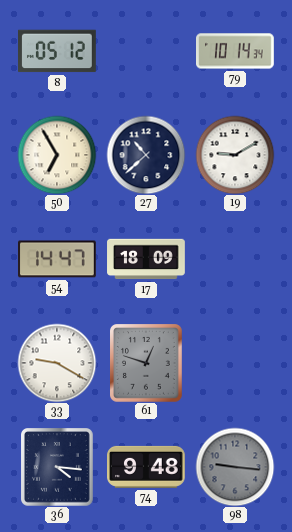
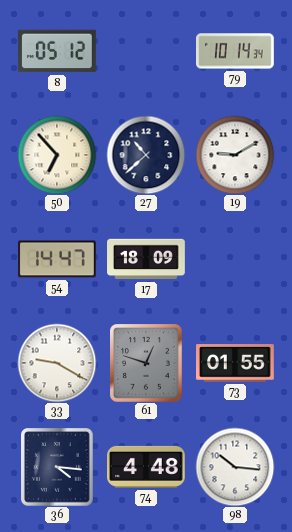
50: 6:55 -> 6:53 (57, 155)
73: none -> 01:55 (236, 363)
74: 9:48 -> 4:48 (147, 467)
98: 9:16 -> 10:16 (235, 467)
98 dial: grey -> white (235, 467)
